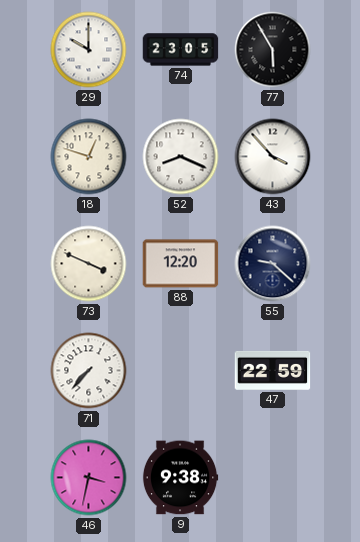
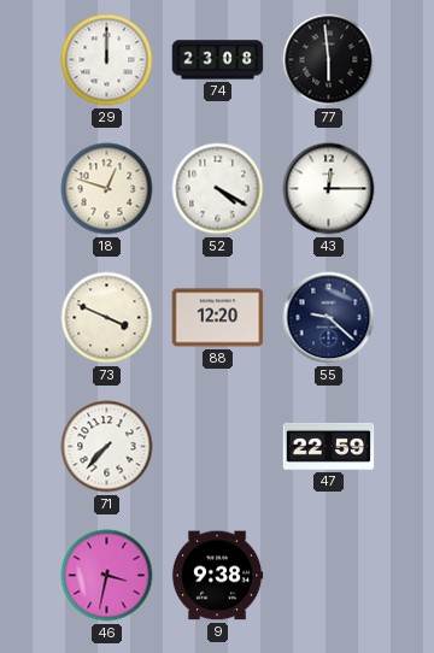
29: 10:00 -> 12:00 (107, 60)
74: 23:05 -> 23:08 (218, 60)
77: 5:55 -> 5:59 (329, 60)
52: 8:19 -> 4:20 (218, 189)
43: 3:53 -> 12:15 (329, 189)
